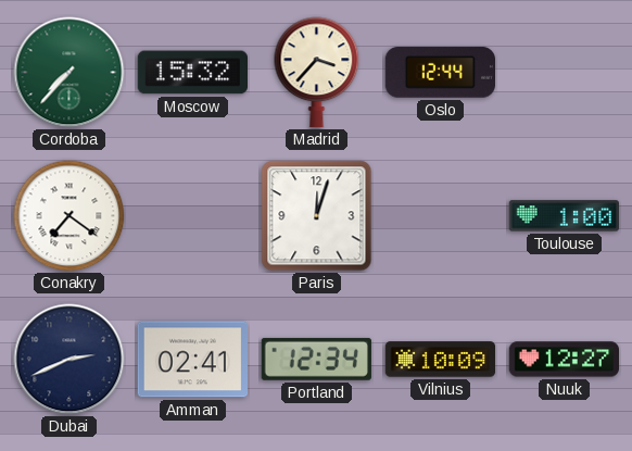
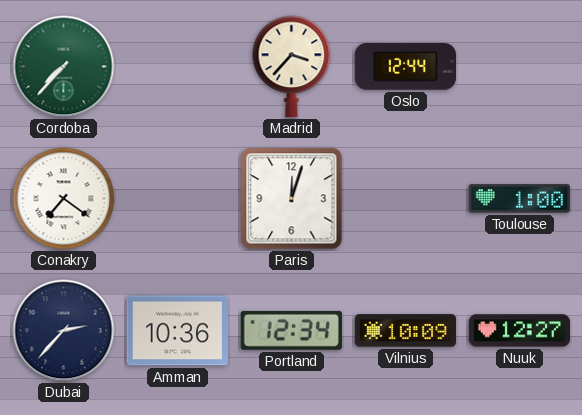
Moscow: 15:32 -> none (192, 73)
Dubai: 2:41 -> 2:37 (64, 331)
Amman: 02:41 -> 10:36 (177, 331)
